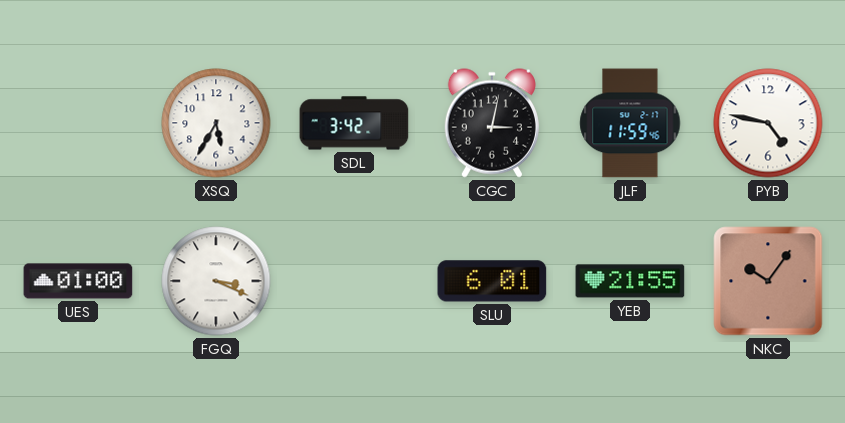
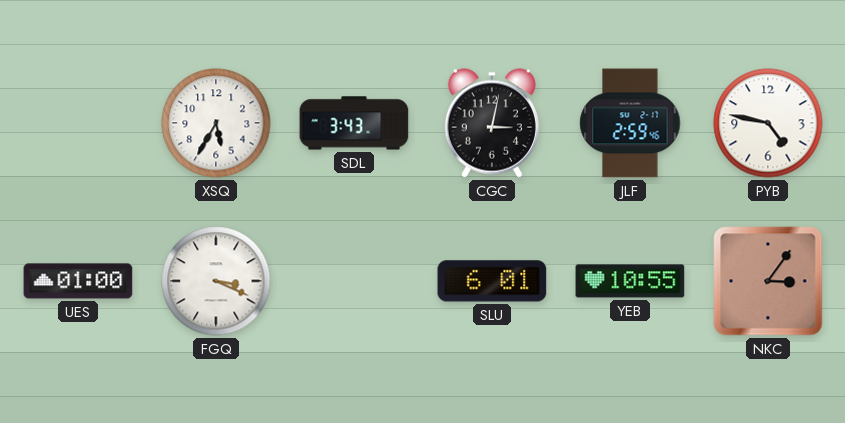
SDL: 3:42 -> 3:43 (354, 123)
JLF: 11:59 -> 2:59 (630, 123)
YEB: 21:55 -> 10:55 (630, 281)
NKC: 10:06 -> 3:06 (768, 281)
